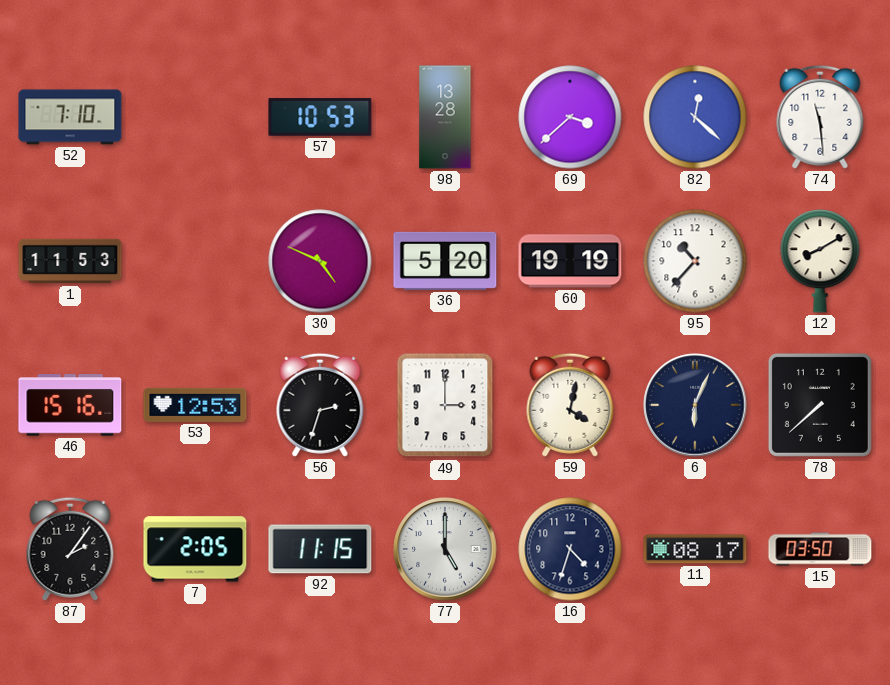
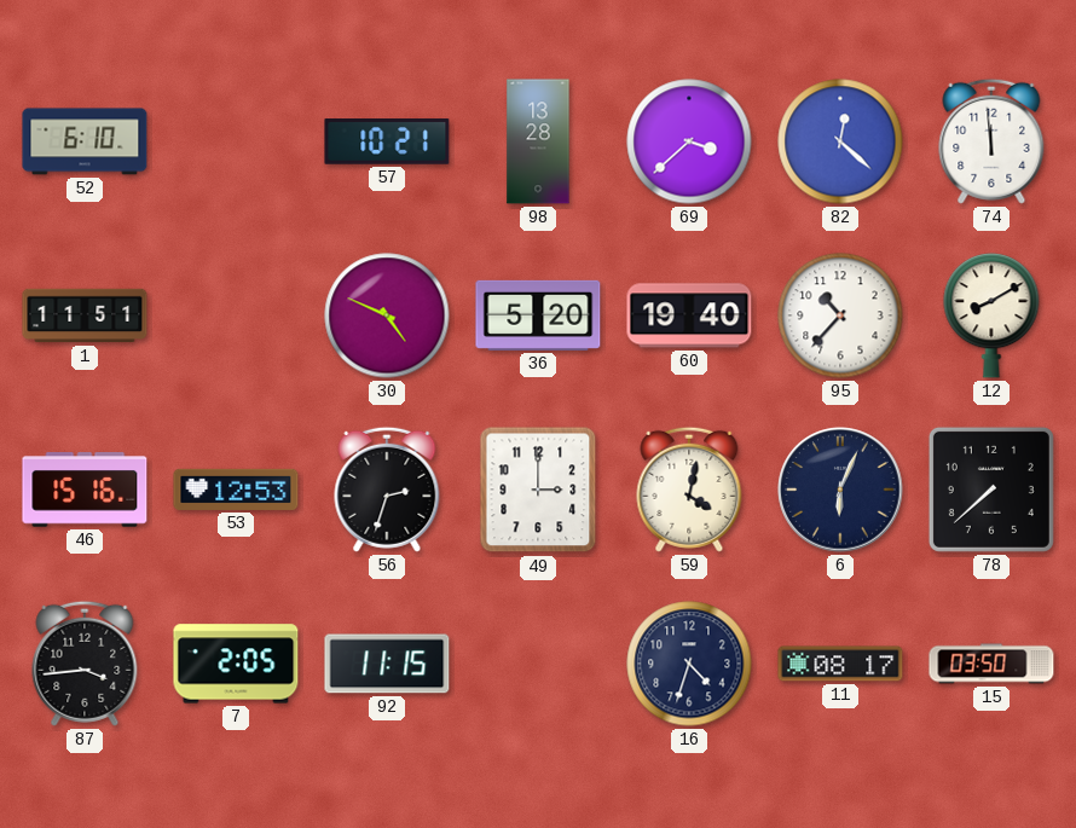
52: 7:10 -> 6:10 (85, 141)
57: 10:53 -> 10:21 (387, 141)
74: 11:29 -> 11:59 (991, 141)
1: 11:53 -> 11:51 (85, 315)
60: 19:19 -> 19:40 (689, 315)
87: 2:06 -> 3:44 (85, 664)
77: 5:00 -> none (445, 549)
